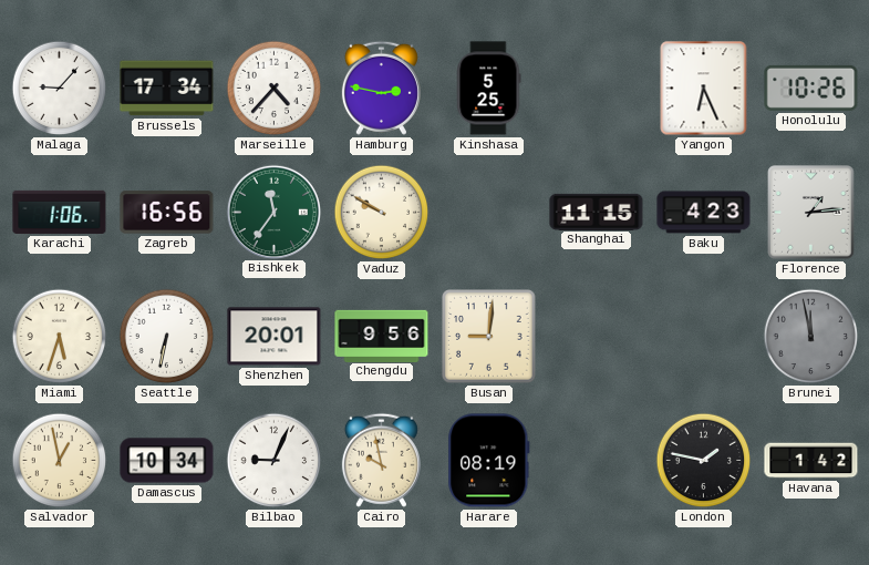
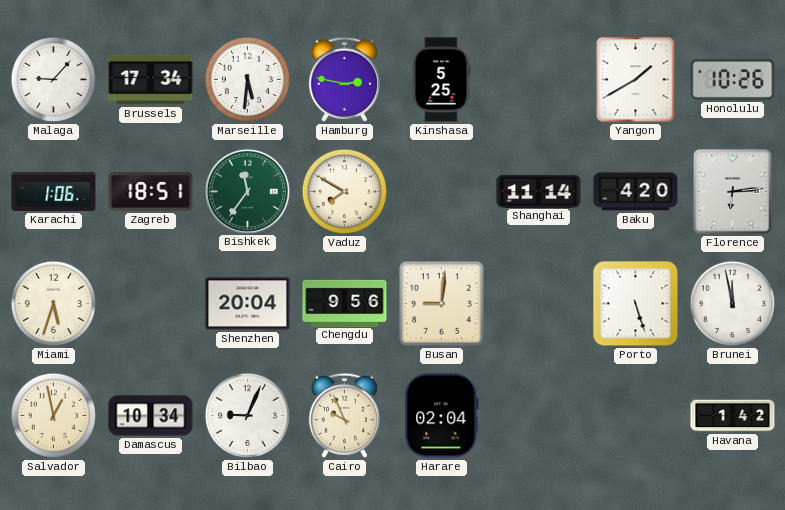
Marseille: 4:37 -> 5:31 (248, 80)
Yangon: 6:26 -> 1:40 (636, 80)
Zagreb: 16:56 -> 18:51 (151, 192)
Vaduz: 9:50 -> 7:50 (345, 192)
Shanghai: 11:15 -> 11:14 (539, 191)
Baku: 4:23 -> 4:20 (636, 192)
Florence: 1:14 -> 6:14 (733, 192)
Seattle: 6:32 -> none (167, 337)
Shenzhen: 20:01 -> 20:04 (248, 304)
Porto: none -> 5:27 (636, 304)
Brunei dial: grey -> white (733, 304)
Cairo: 9:58 -> 9:56 (344, 415)
Harare: 08:19 -> 02:04 (442, 416)
London: 1:47 -> none (704, 461)
